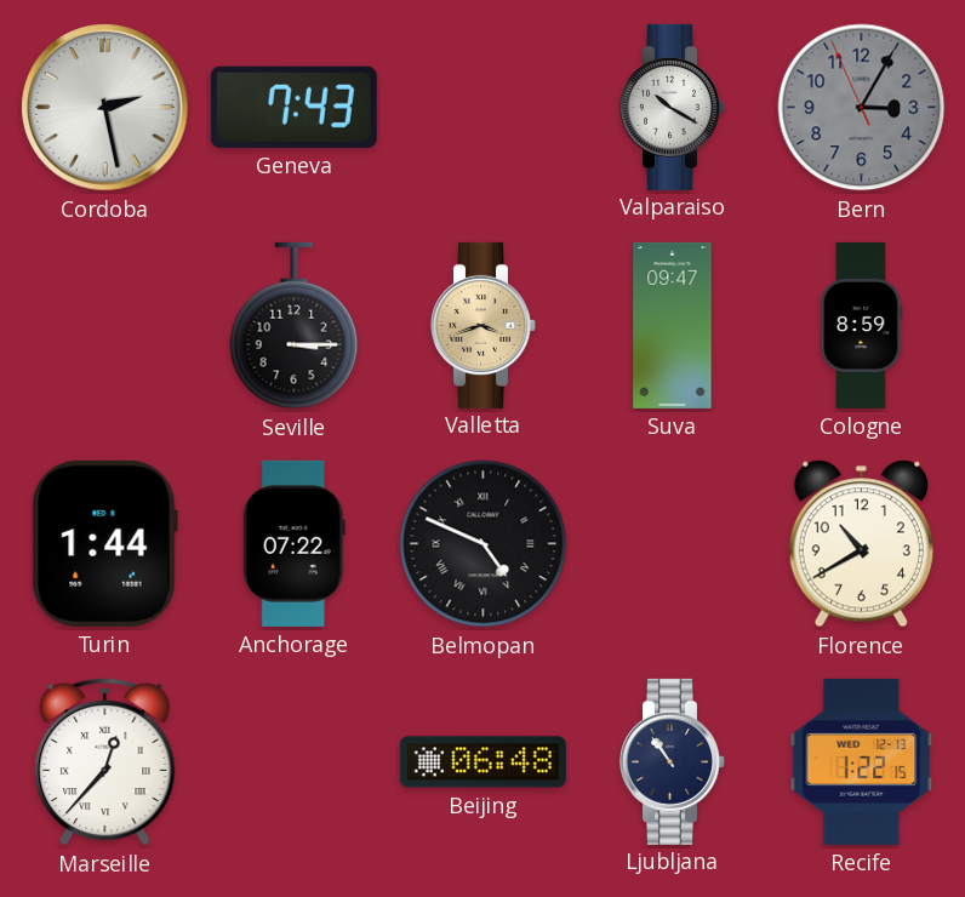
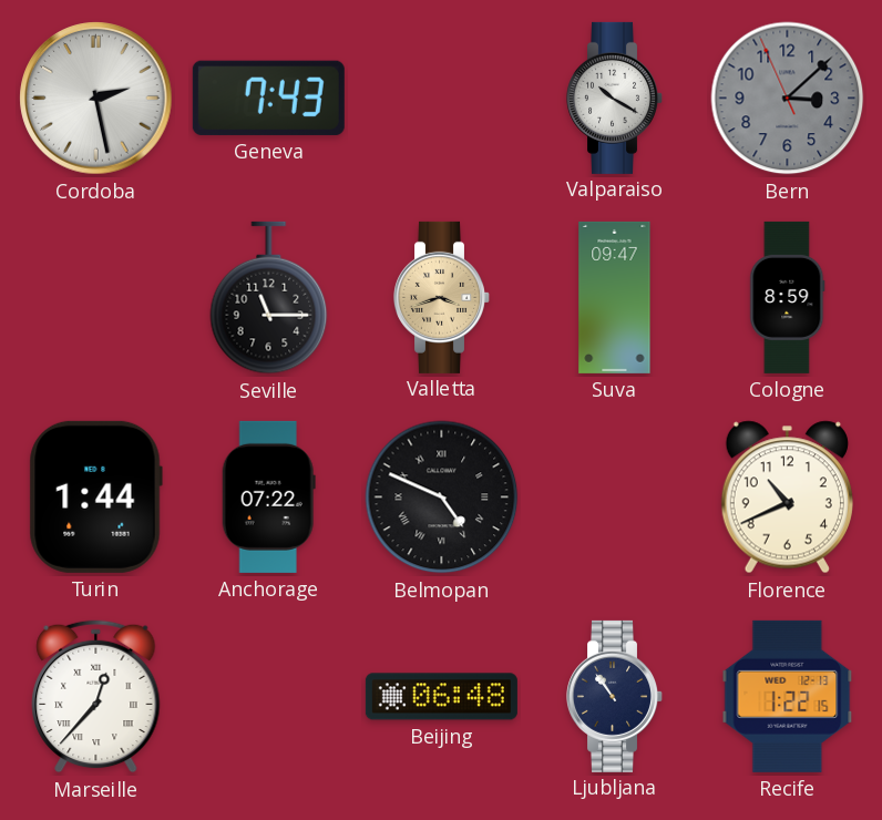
Bern: 3:04 -> 3:07 (788, 99)
Seville: 3:15 -> 11:15 (269, 298)
Florence: 10:40 -> 10:41 (787, 498)
